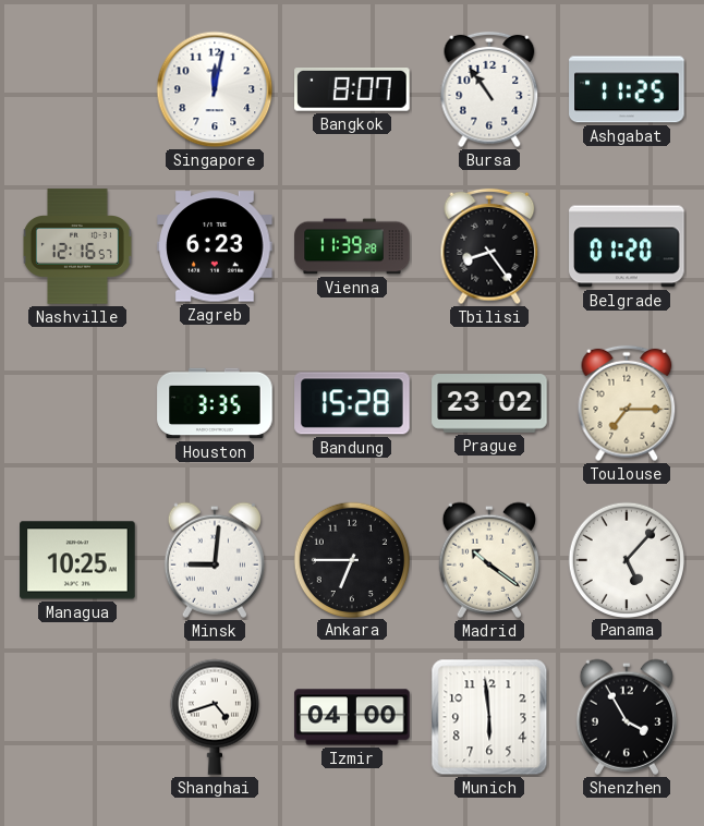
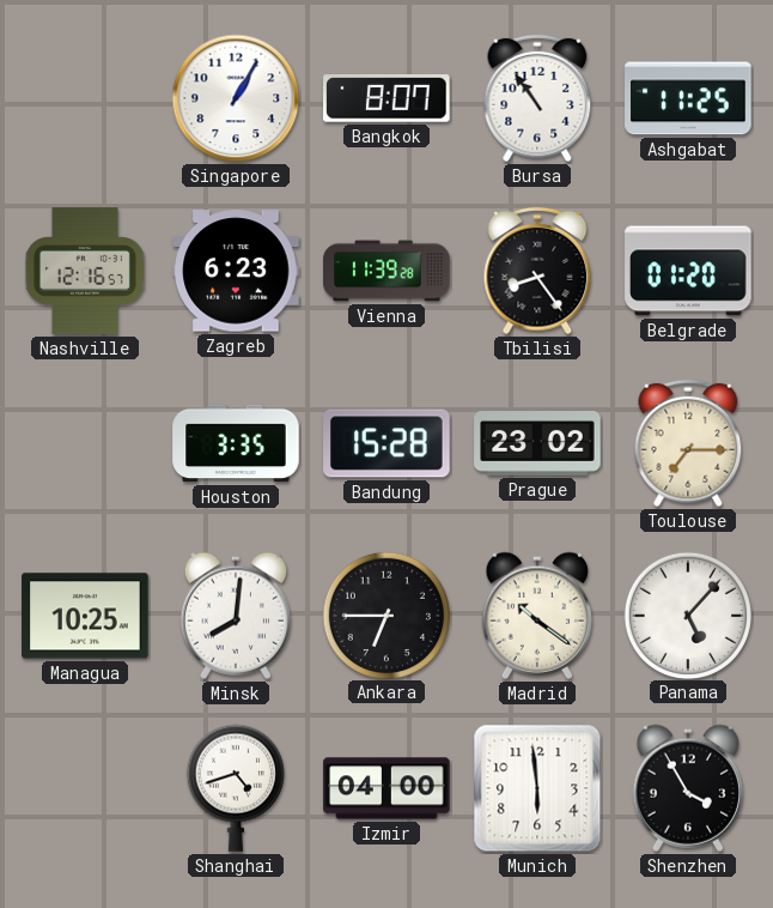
Singapore: 12:02 -> 1:05 (236, 98)
Minsk: 9:01 -> 8:01 (236, 616)
